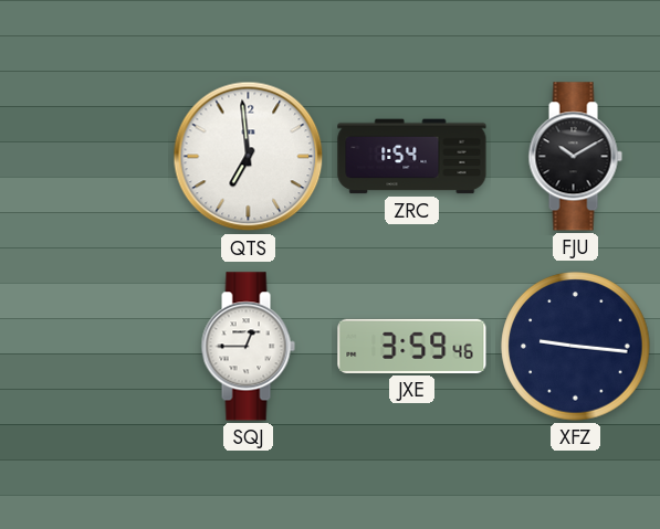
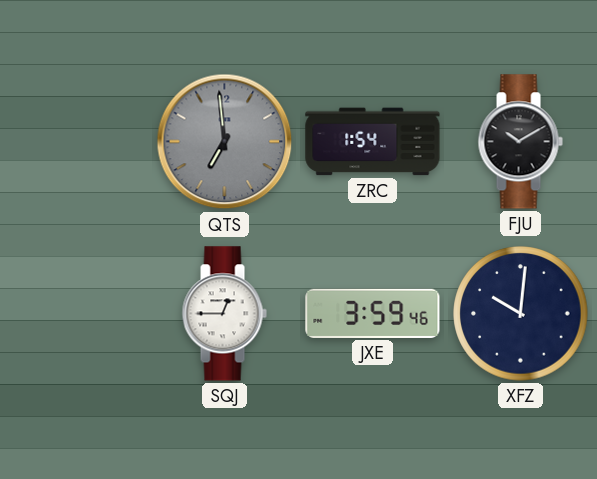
QTS dial: white -> grey (225, 142)
XFZ: 9:16 -> 10:01 (521, 314)
